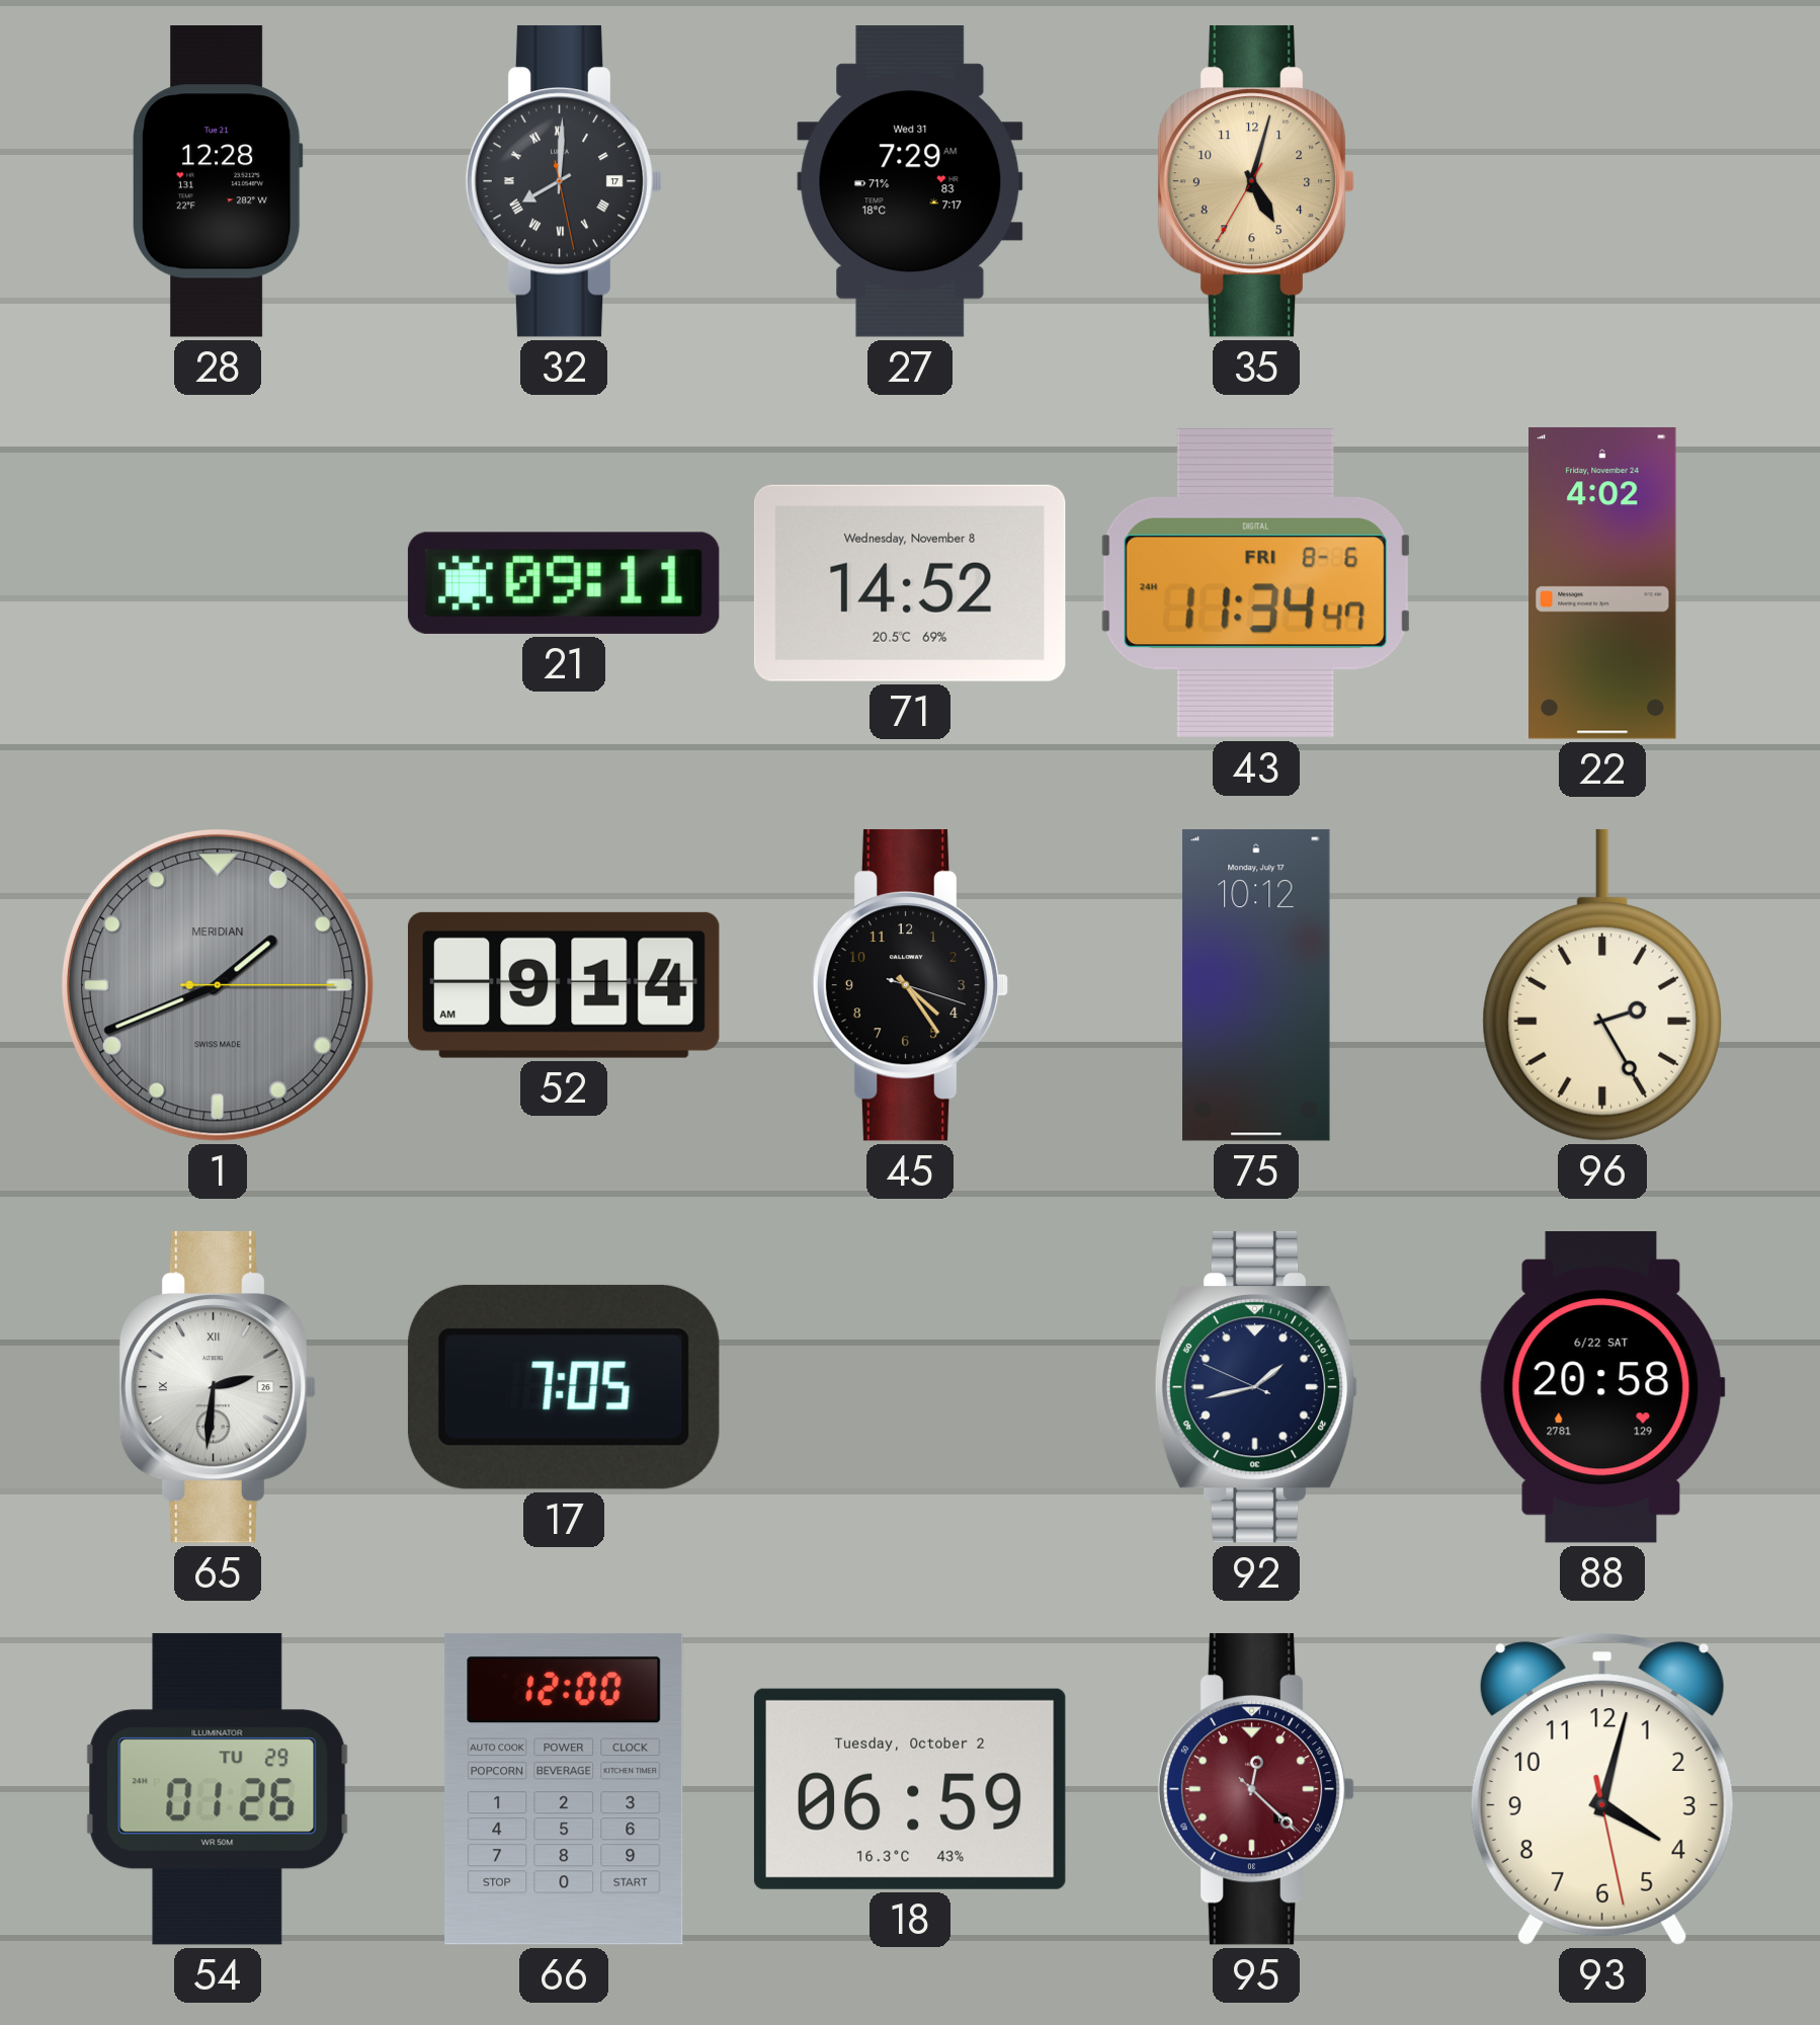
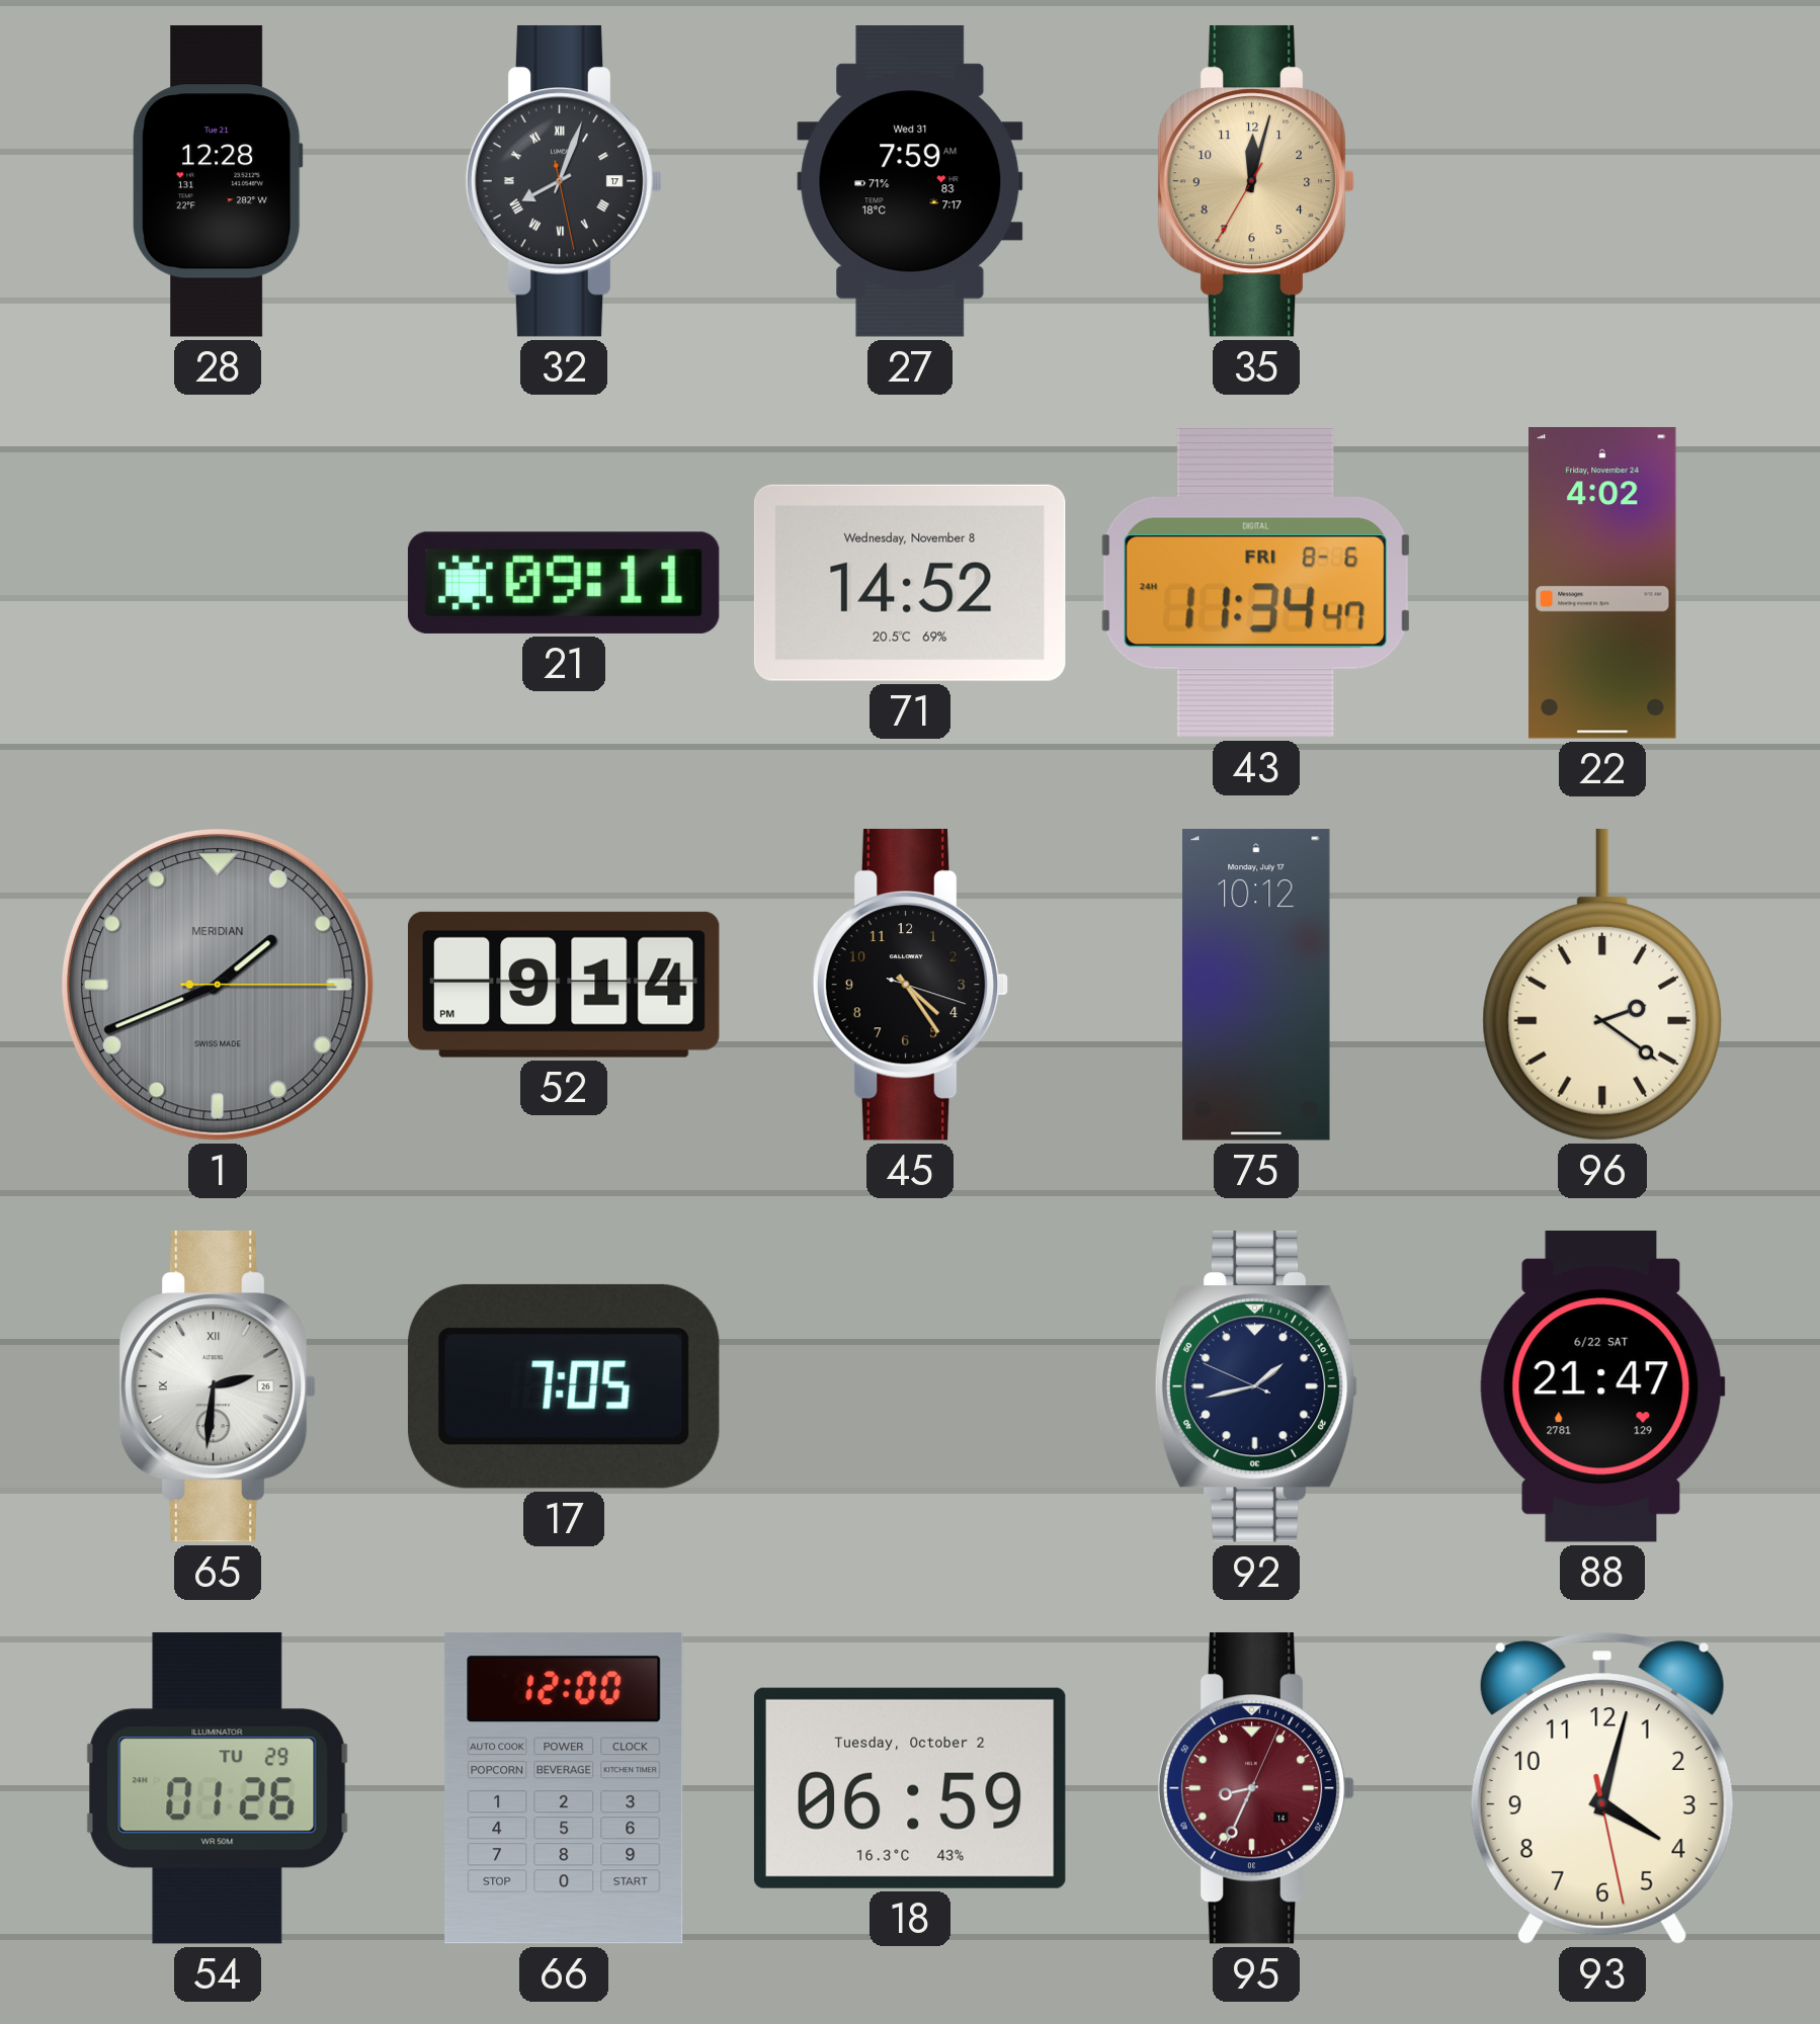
32: 8:00 -> 8:03 (564, 181)
27: 7:29 -> 7:59 (910, 181)
35: 5:02 -> 12:02 (1256, 181)
52: 9:14 AM -> 9:14 PM (564, 985)
96: 2:25 -> 2:21 (1602, 985)
88: 20:58 -> 21:47 (1602, 1387)
95: 12:22 -> 8:34 (1256, 1788)
